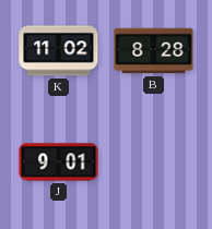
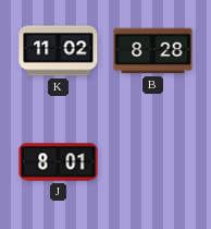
J: 9:01 -> 8:01 (59, 162)
